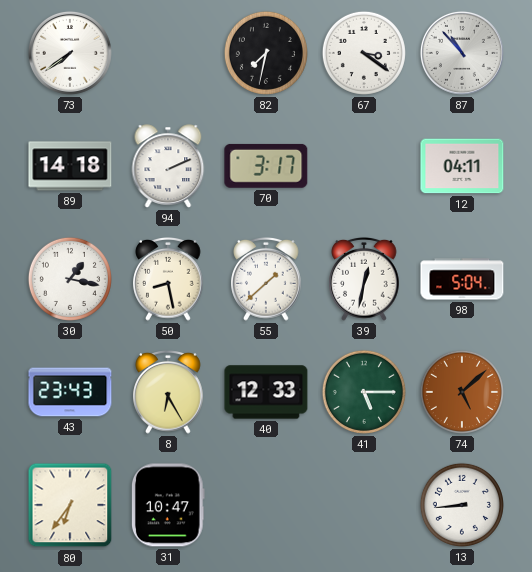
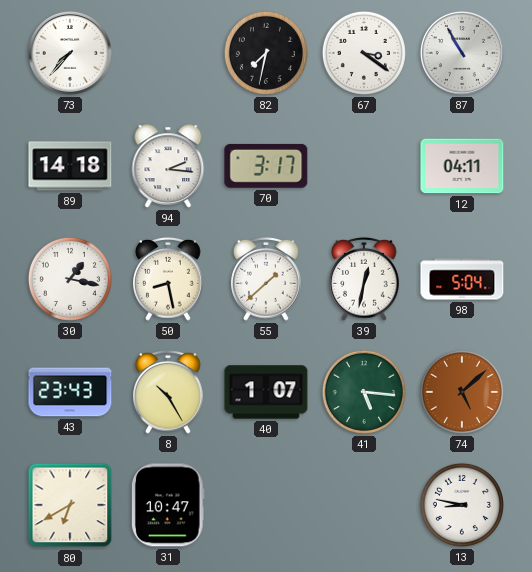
73: 7:39 -> 7:37 (70, 53)
87: 10:53 -> 10:55 (462, 53)
94: 2:11 -> 2:16 (168, 166)
8: 6:25 -> 10:25 (168, 393)
40: 12:33 -> 1:07 (266, 392)
41: 5:15 -> 5:16 (364, 392)
80: 6:36 -> 6:40 (70, 505)
13: 8:44 -> 8:47 (462, 505)
